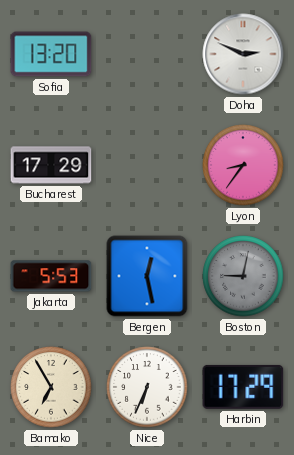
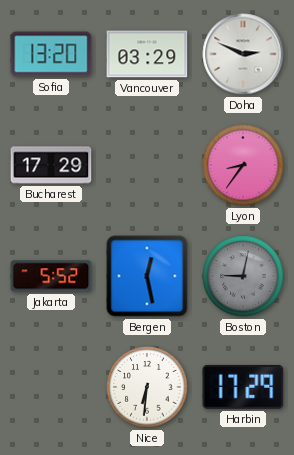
Vancouver: none -> 03:29 (147, 54)
Jakarta: 5:53 -> 5:52 (51, 276)
Bamako: 6:55 -> none (51, 387)
Nice: 6:34 -> 6:31 (147, 387)
